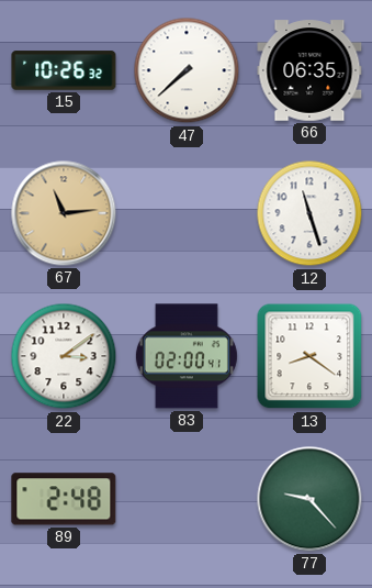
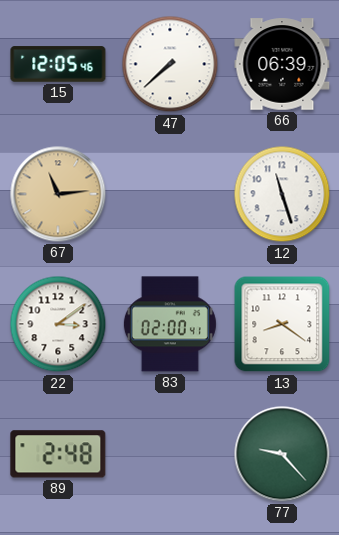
15: 10:26 -> 12:05 (58, 64)
66: 06:35 -> 06:39 (282, 64)
